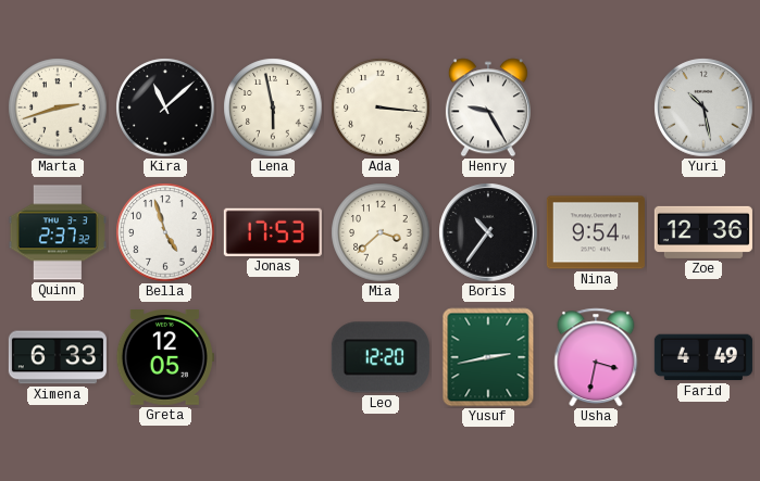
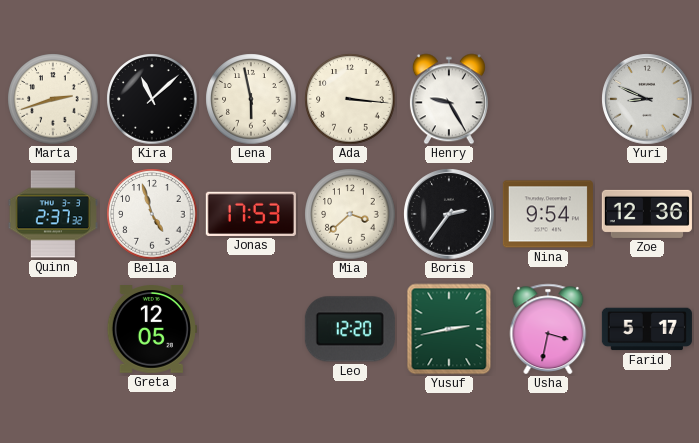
Yuri: 10:28 -> 8:49 (647, 99)
Boris: 10:36 -> 2:36 (449, 214)
Ximena: 6:33 -> none (58, 357)
Farid: 4:49 -> 5:17 (647, 329)
